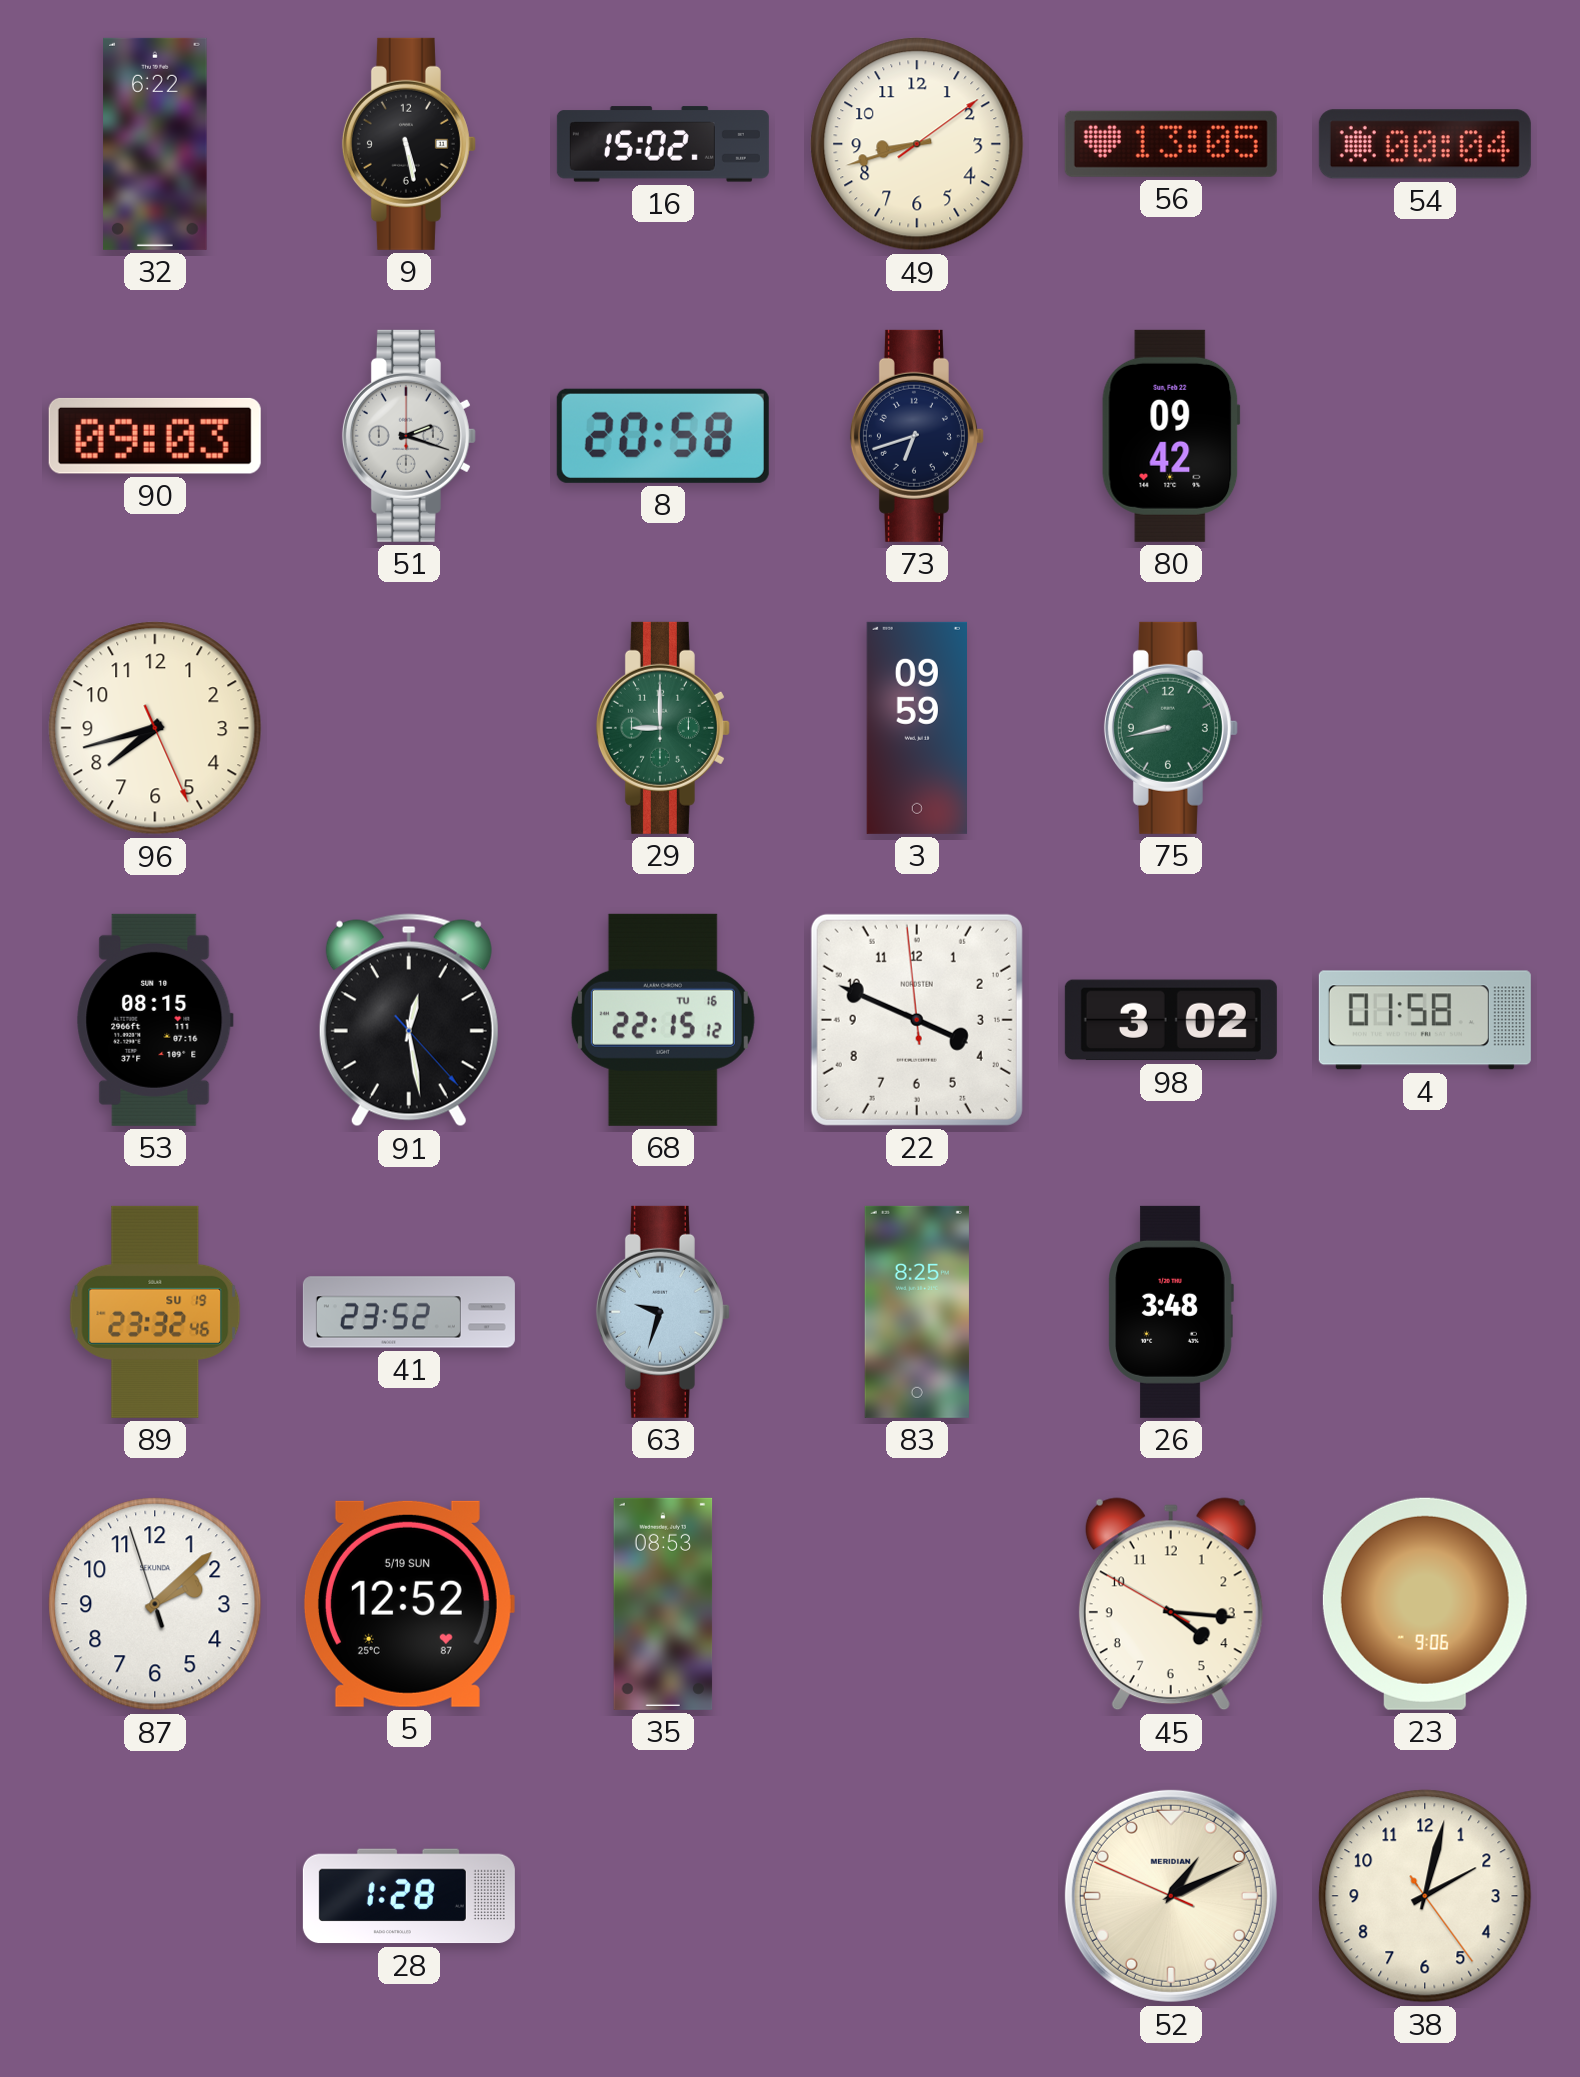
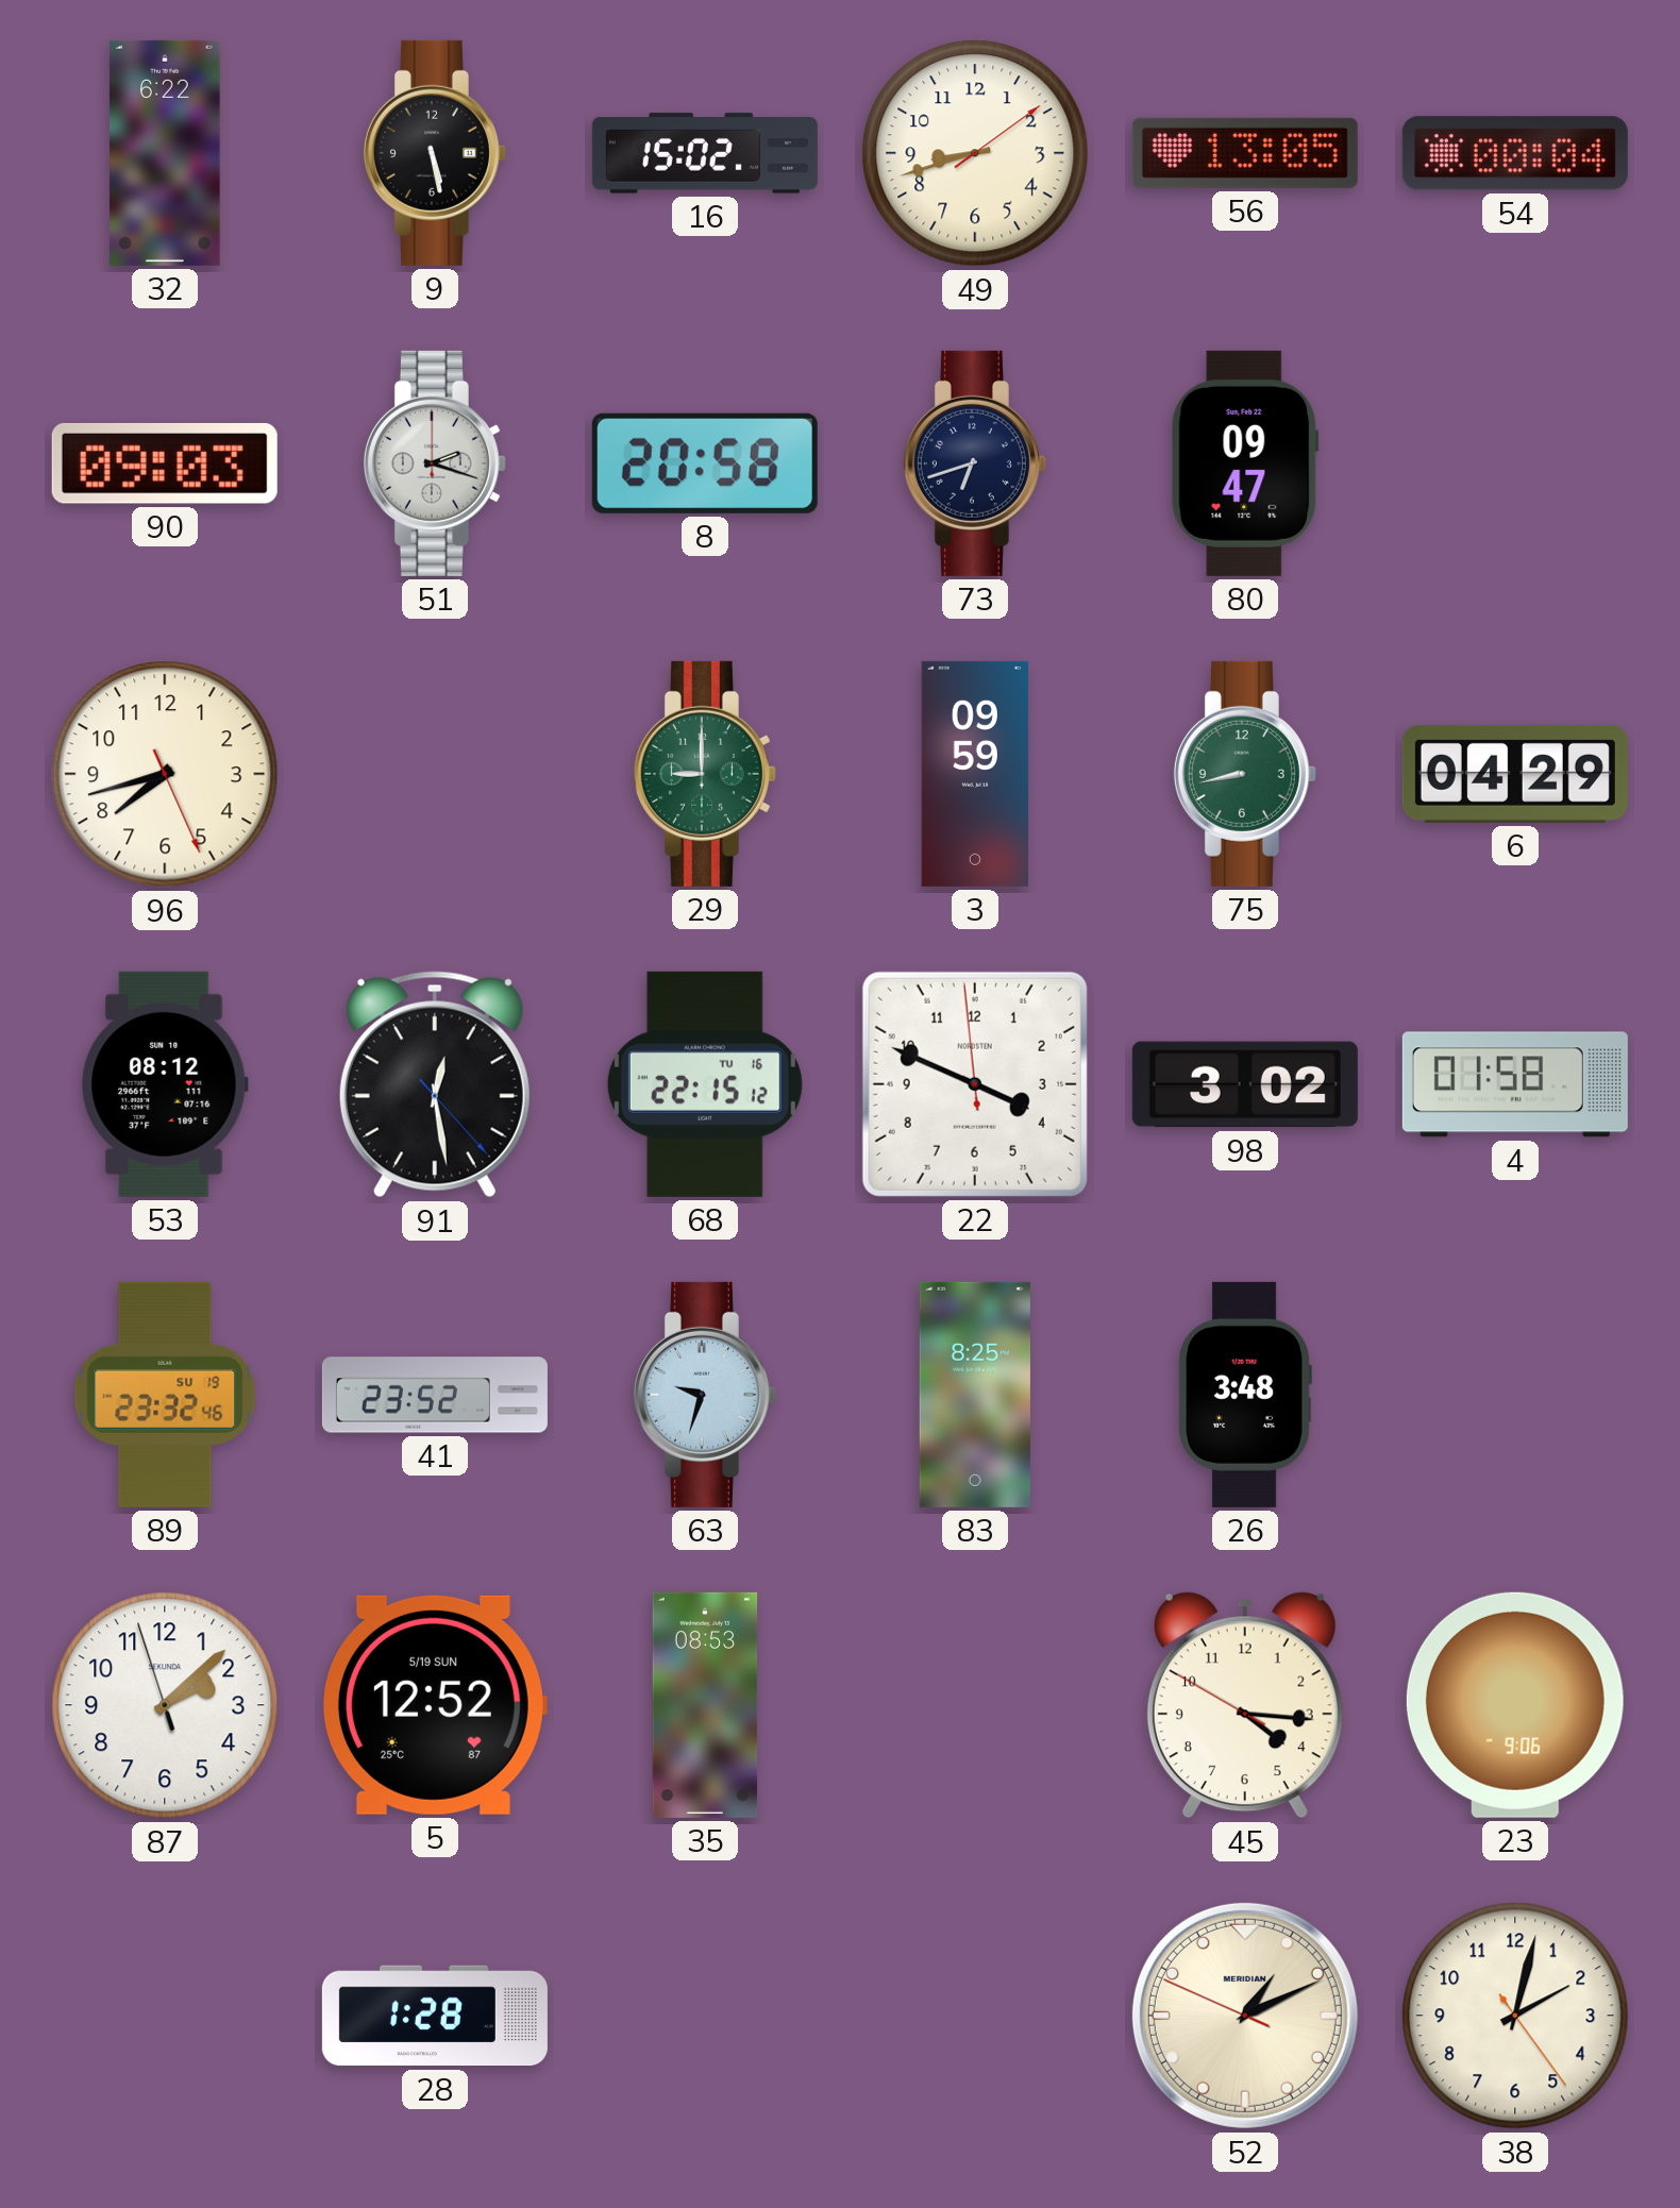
80: 09:42 -> 09:47 (1245, 463)
6: none -> 04:29 (1515, 774)
53: 08:15 -> 08:12 (165, 1084)
